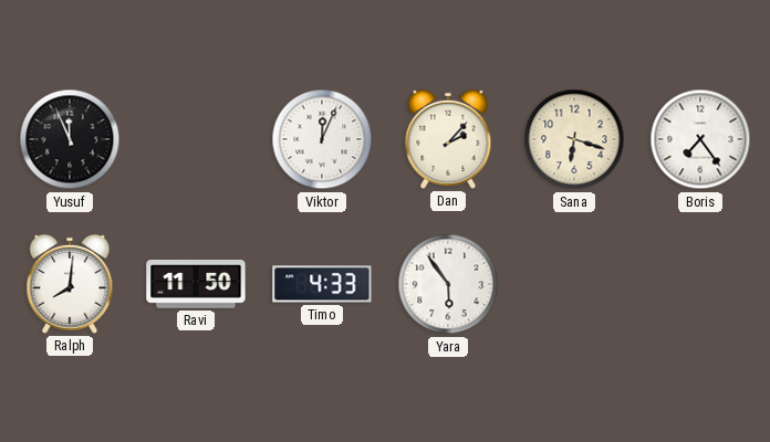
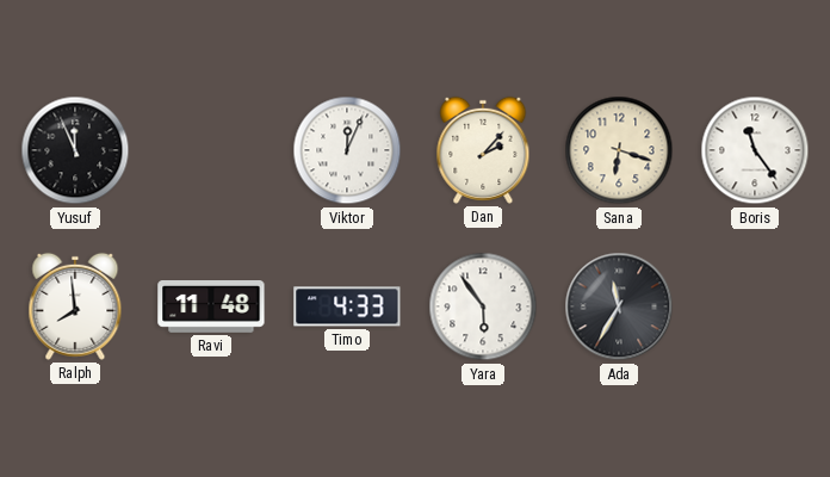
Boris: 7:24 -> 11:24 (755, 150)
Ralph: 8:01 -> 7:59 (75, 306)
Ravi: 11:50 -> 11:48 (211, 308)
Ada: none -> 11:35 (619, 306)
